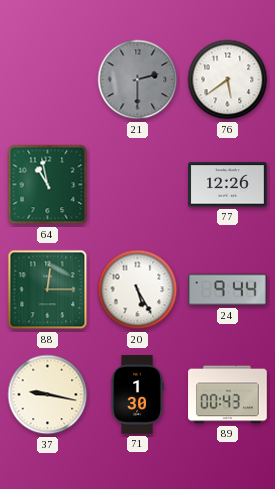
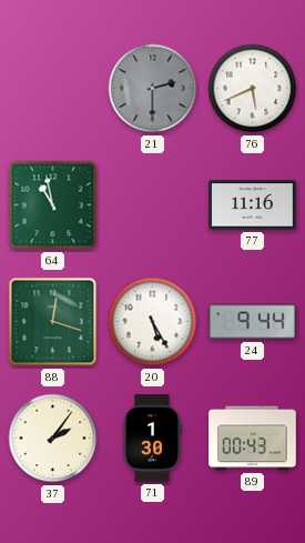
76: 5:39 -> 5:41 (253, 89)
77: 12:26 -> 11:16 (253, 205)
88: 12:15 -> 12:18 (53, 322)
37: 9:17 -> 2:06 (53, 439)
